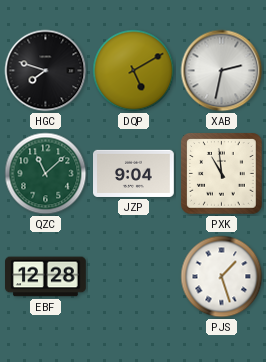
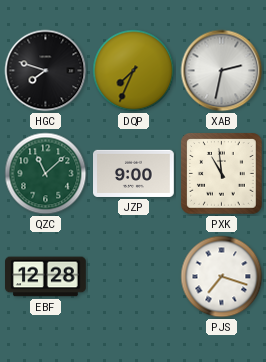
DQP: 5:10 -> 7:34 (134, 71)
JZP: 9:04 -> 9:00 (134, 173)
PJS: 1:27 -> 7:18 (222, 277)
